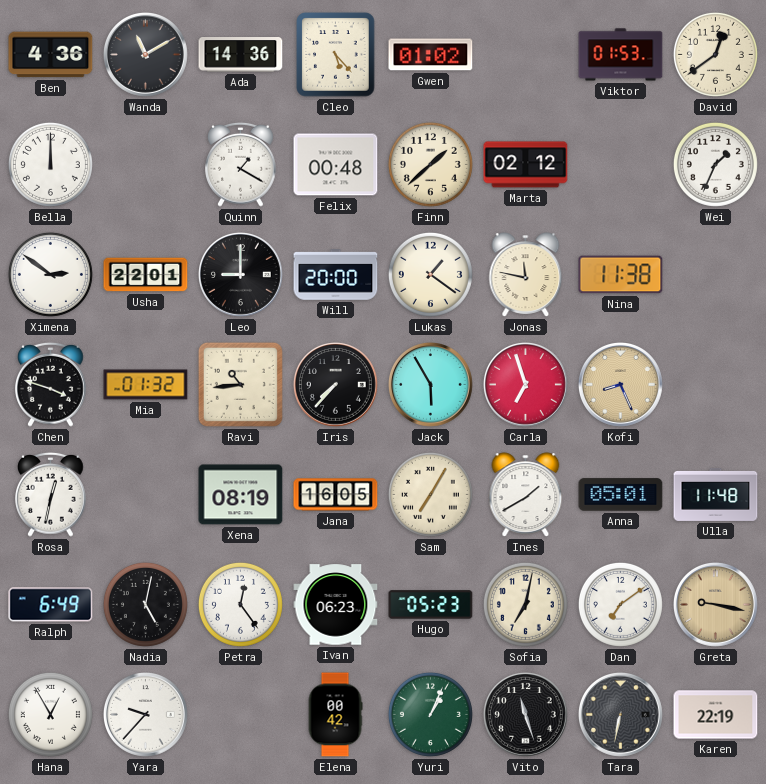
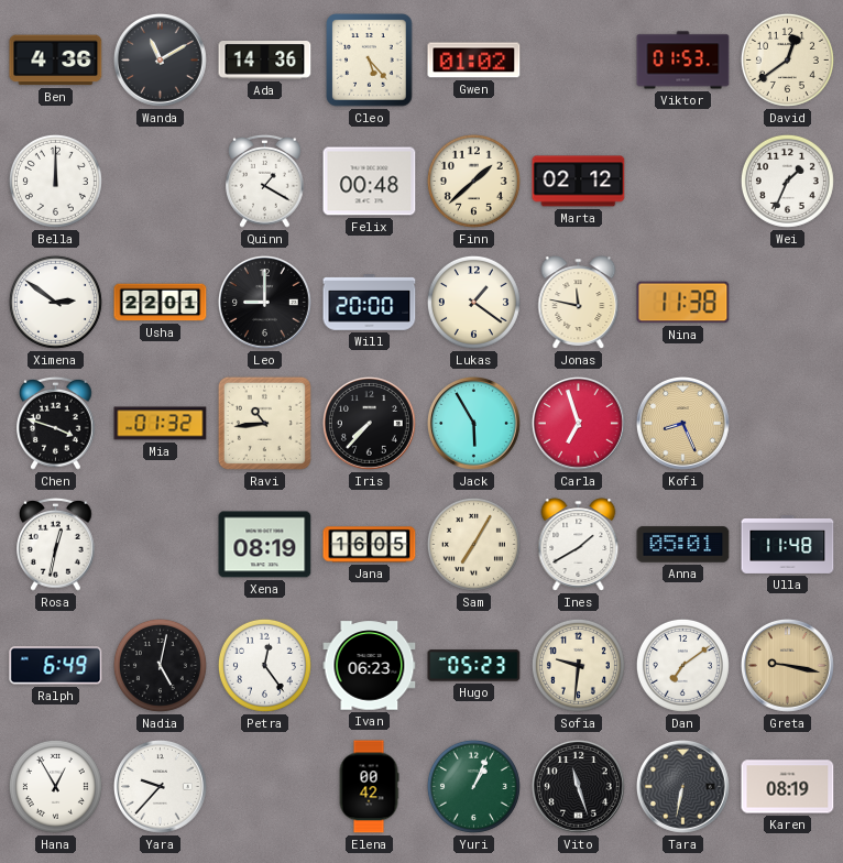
Sofia: 7:02 -> 9:31 (578, 665)
Karen: 22:19 -> 08:19 (788, 787)
